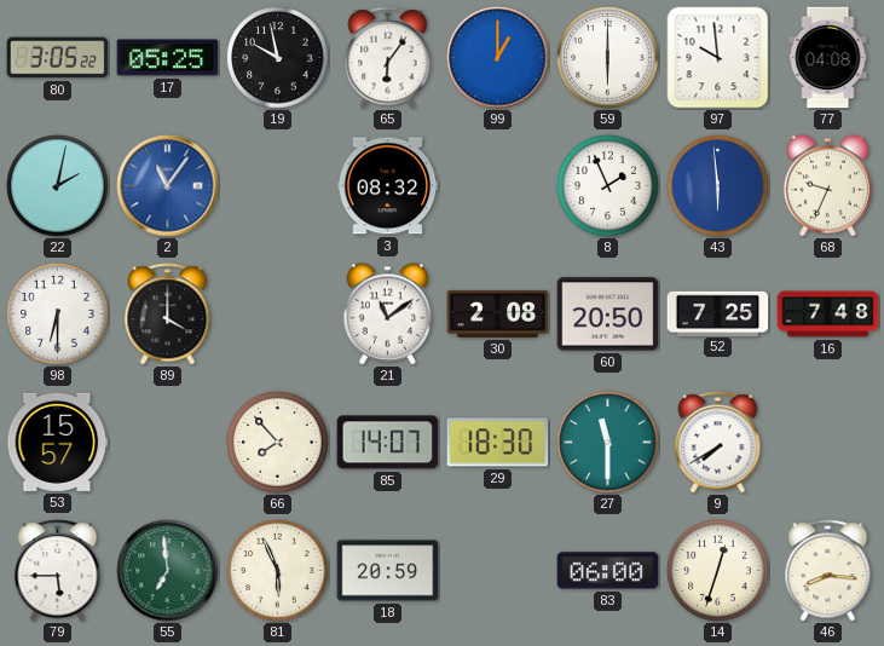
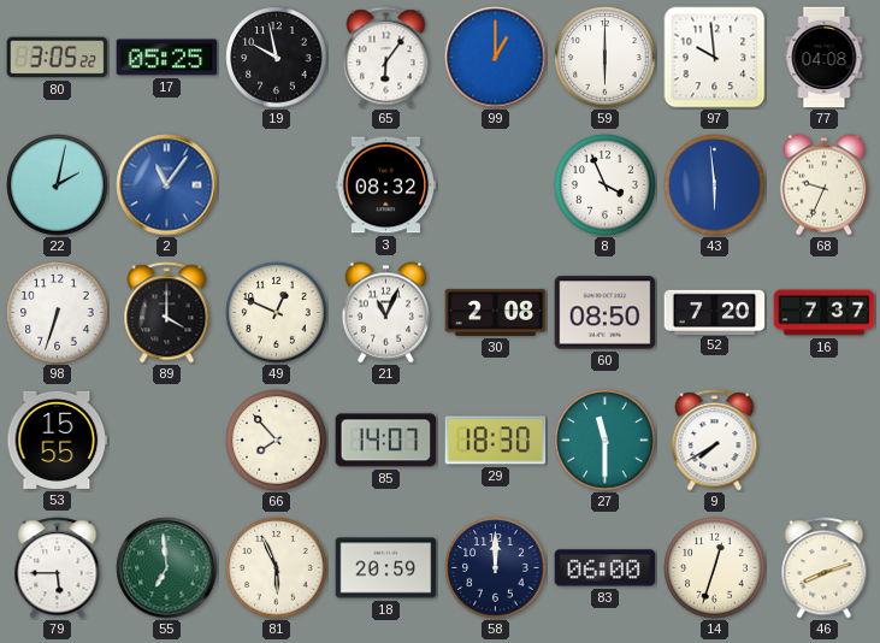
8: 1:56 -> 3:56 (606, 185)
98: 6:30 -> 6:33 (58, 313)
49: none -> 12:49 (277, 313)
21: 11:09 -> 11:04 (385, 313)
60: 20:50 -> 08:50 (606, 313)
52: 7:25 -> 7:20 (715, 312)
16: 7:48 -> 7:37 (825, 313)
53: 15:57 -> 15:55 (58, 440)
58: none -> 12:00 (496, 568)
46: 8:16 -> 8:12 (825, 568)
